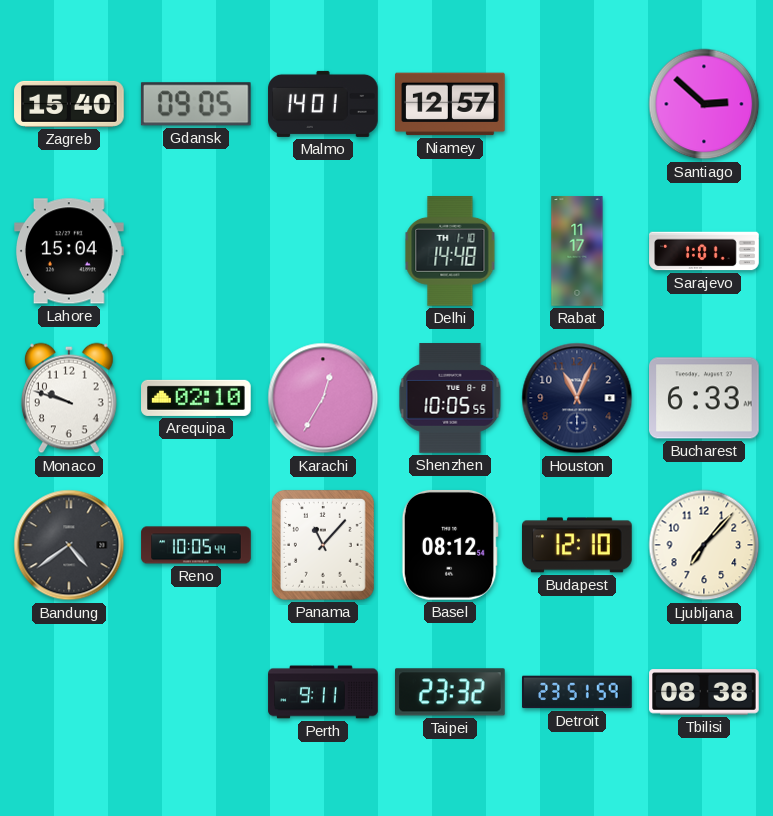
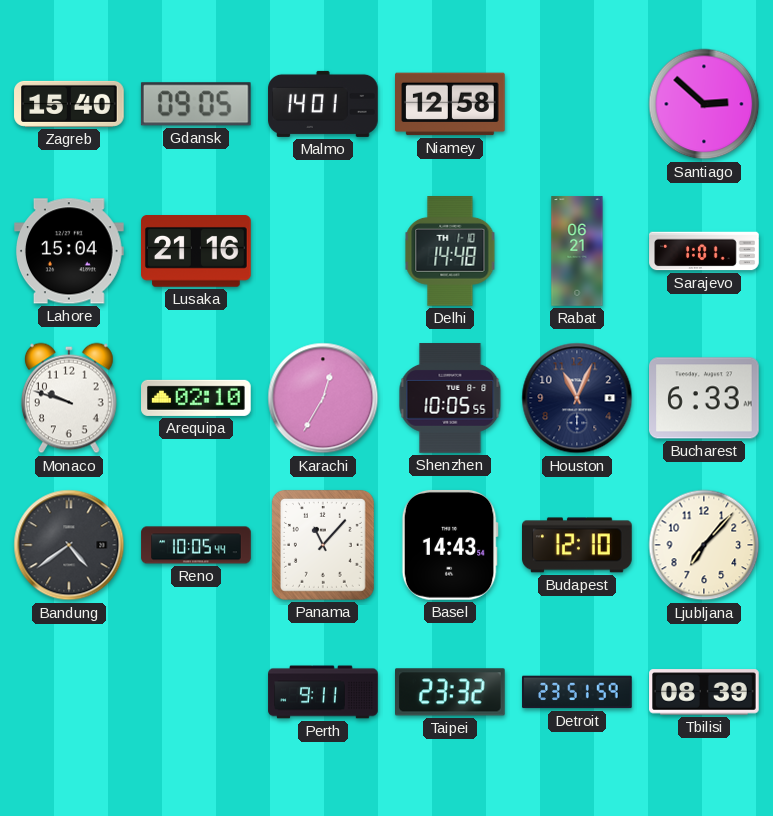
Niamey: 12:57 -> 12:58 (451, 104)
Lusaka: none -> 21:16 (196, 252)
Rabat: 11:17 -> 06:21 (577, 251)
Basel: 08:12 -> 14:43 (450, 545)
Tbilisi: 08:38 -> 08:39 (704, 692)
